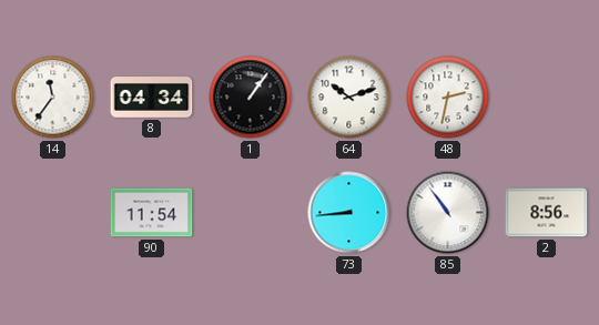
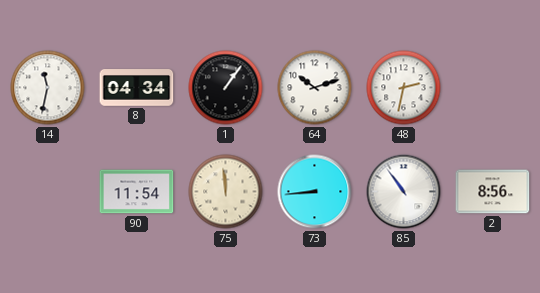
14: 11:36 -> 11:32 (48, 88)
75: none -> 11:59 (226, 192)
